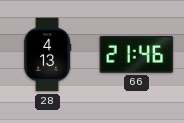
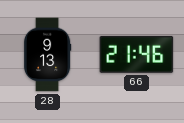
28: 4:13 -> 9:13 (47, 55)
